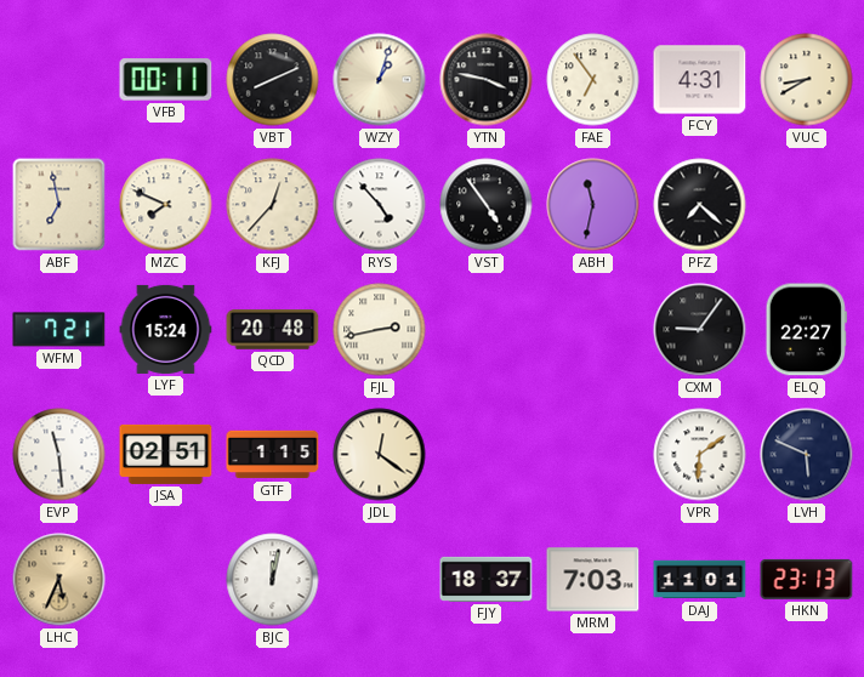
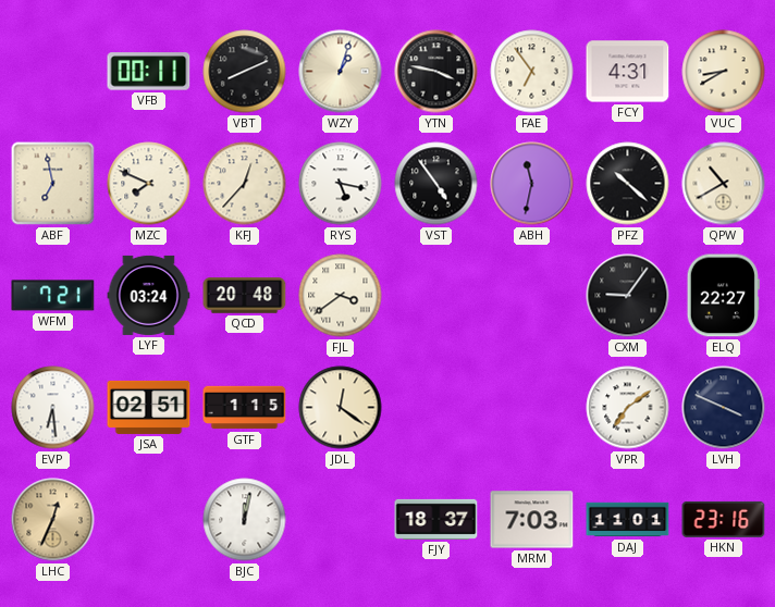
RYS: 4:53 -> 5:17 (341, 184)
PFZ: 7:22 -> 10:22 (628, 184)
QPW: none -> 10:40 (724, 184)
LYF: 15:24 -> 03:24 (149, 295)
FJL: 2:43 -> 3:39 (341, 296)
EVP: 11:29 -> 6:29 (53, 408)
VPR: 6:09 -> 7:09 (628, 408)
LVH: 5:49 -> 3:49 (724, 408)
LHC: 5:34 -> 12:34 (53, 520)
HKN: 23:13 -> 23:16 (724, 519)
